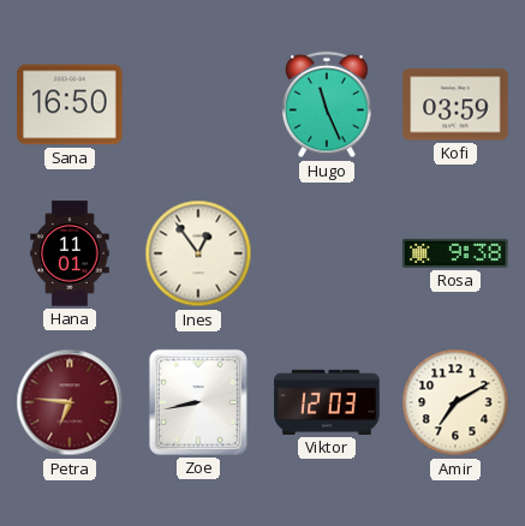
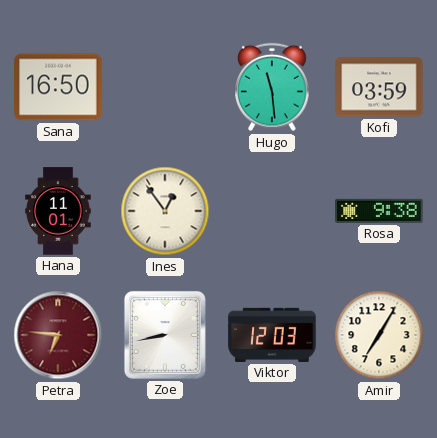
Hugo: 11:26 -> 11:29 (272, 87)
Amir: 7:10 -> 7:05 (379, 335)
